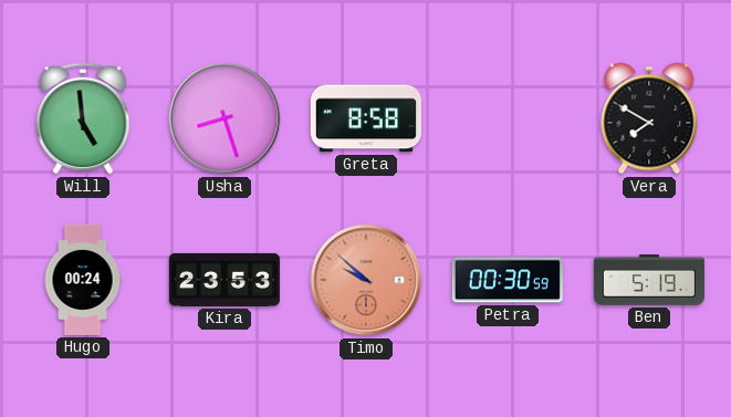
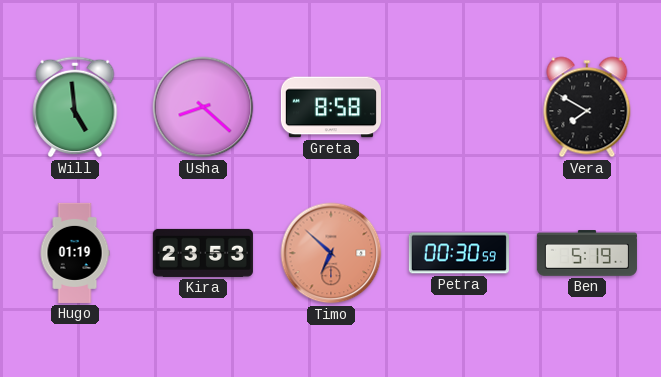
Usha: 8:27 -> 8:22 (203, 107)
Hugo: 00:24 -> 01:19 (75, 253)
Timo: 9:52 -> 6:52 (331, 253)
